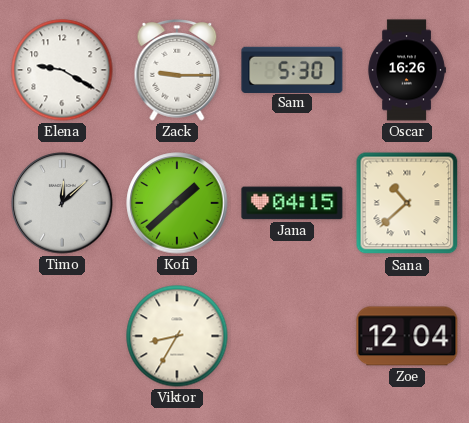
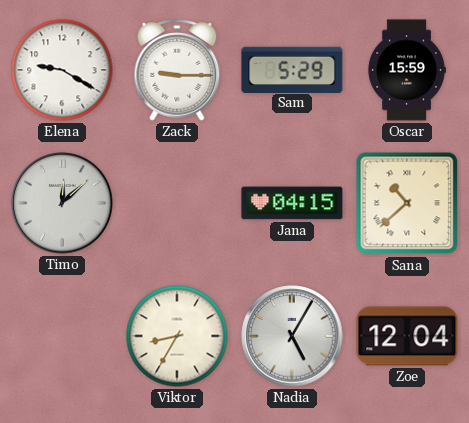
Sam: 5:30 -> 5:29 (292, 69)
Oscar: 16:26 -> 15:59 (407, 70)
Kofi: 1:38 -> none (177, 203)
Nadia: none -> 5:05 (292, 336)
